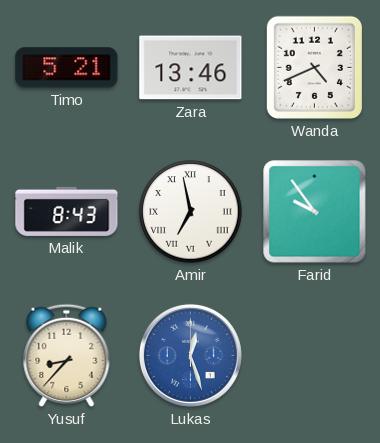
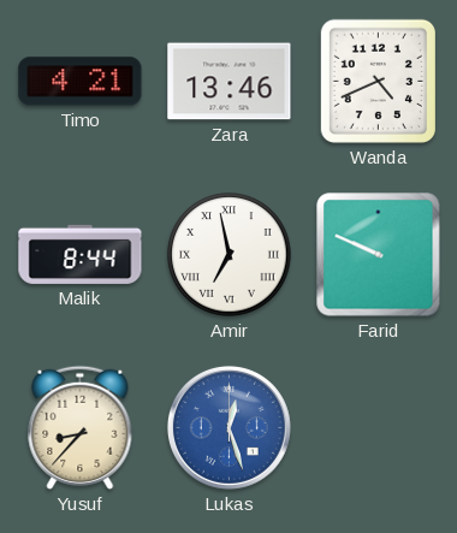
Timo: 5:21 -> 4:21 (81, 82)
Malik: 8:43 -> 8:44 (81, 254)
Farid: 9:54 -> 9:49 (379, 255)
